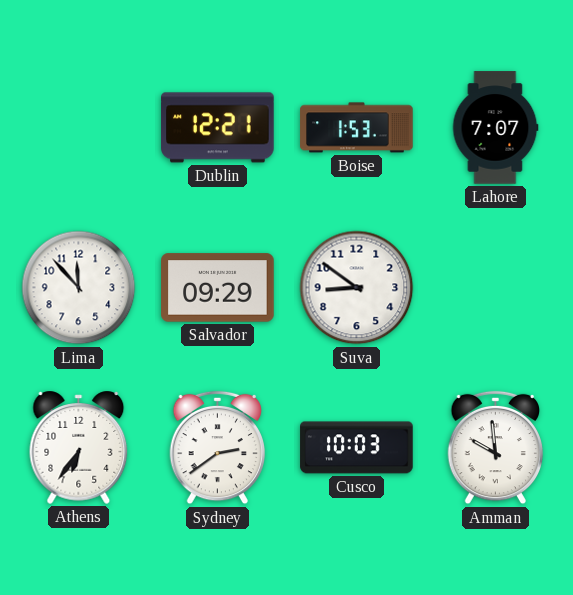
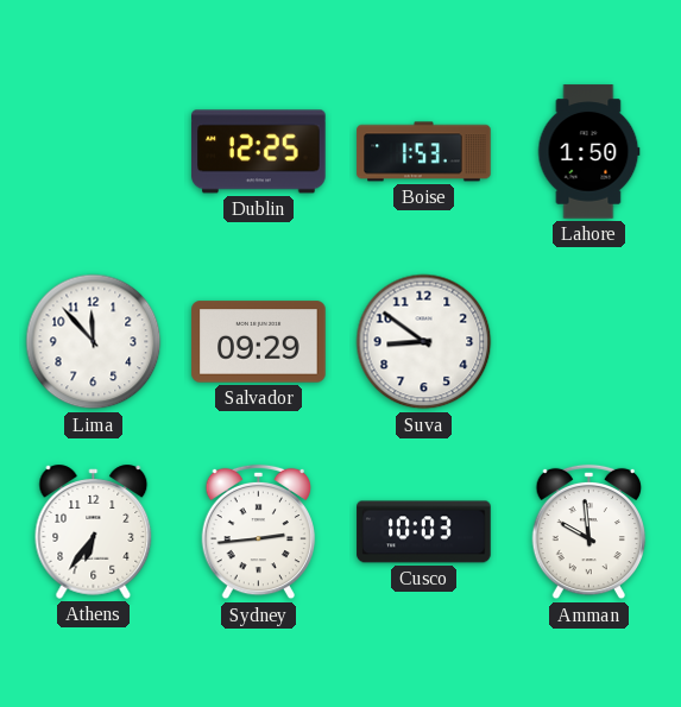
Dublin: 12:21 -> 12:25 (259, 152)
Lahore: 7:07 -> 1:50 (588, 152)
Sydney: 2:39 -> 2:44 (259, 532)
